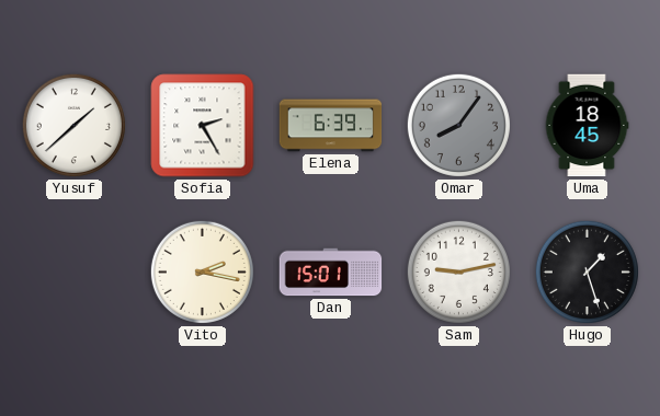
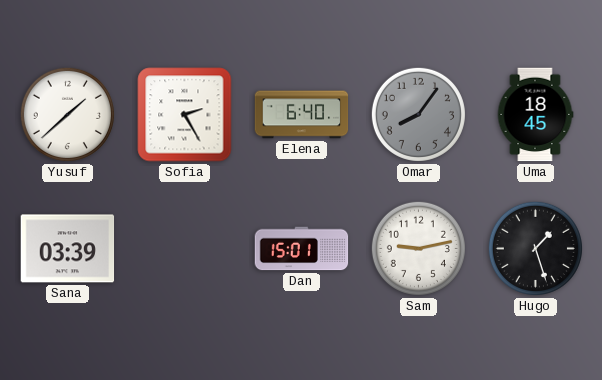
Elena: 6:39 -> 6:40 (302, 115)
Sana: none -> 03:39 (68, 249)
Vito: 2:17 -> none (202, 271)
